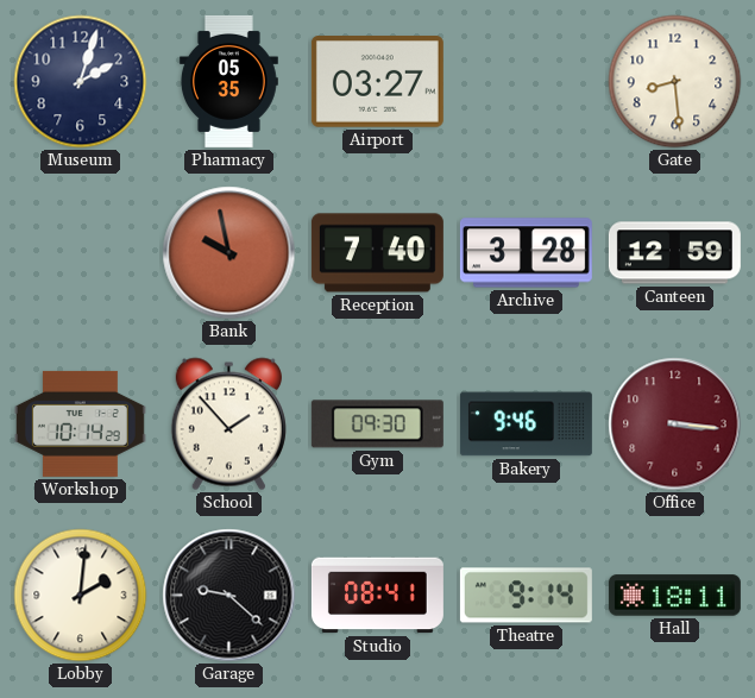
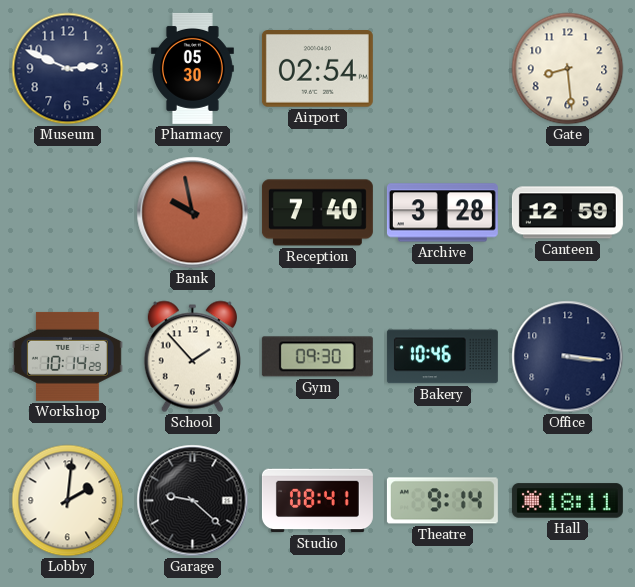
Museum: 2:03 -> 2:49 (68, 69)
Pharmacy: 05:35 -> 05:30 (192, 68)
Airport: 03:27 -> 02:54 (317, 69)
Bakery: 9:46 -> 10:46 (442, 357)
Office dial: burgundy -> navy (568, 357)
